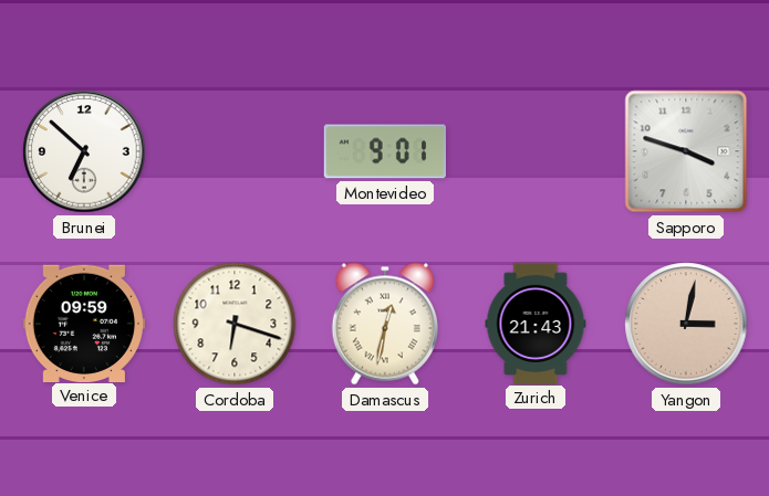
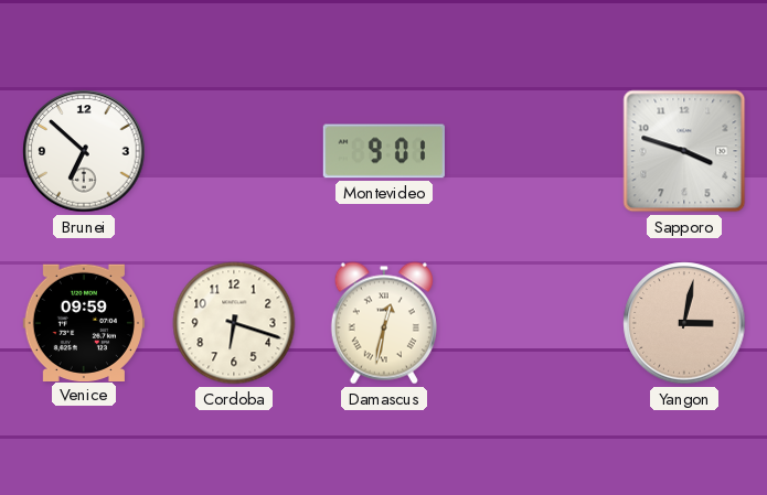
Zurich: 21:43 -> none (536, 323)
